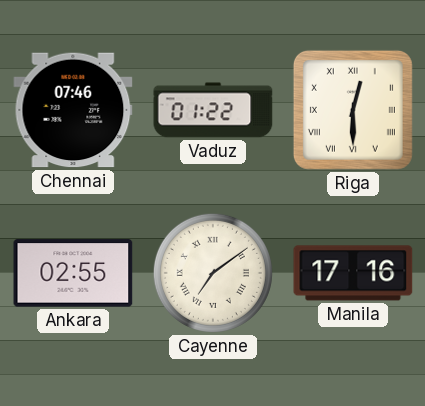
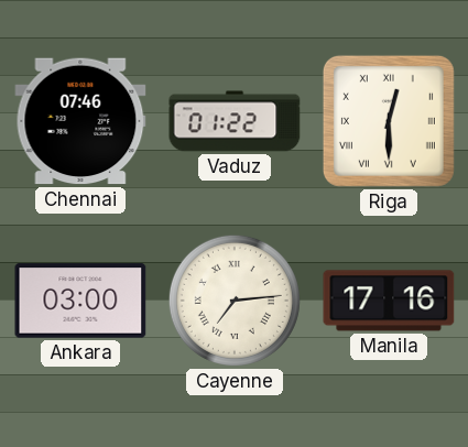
Ankara: 02:55 -> 03:00 (80, 301)
Cayenne: 7:09 -> 7:14 (235, 301)
